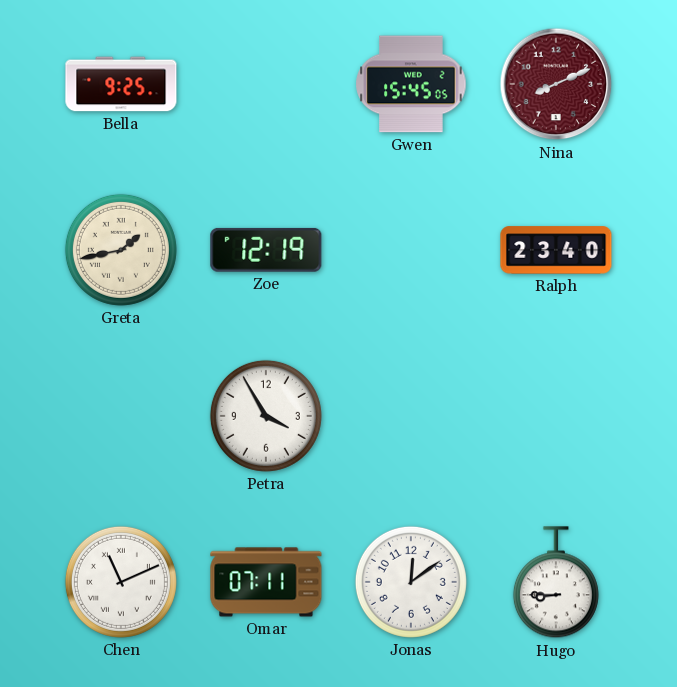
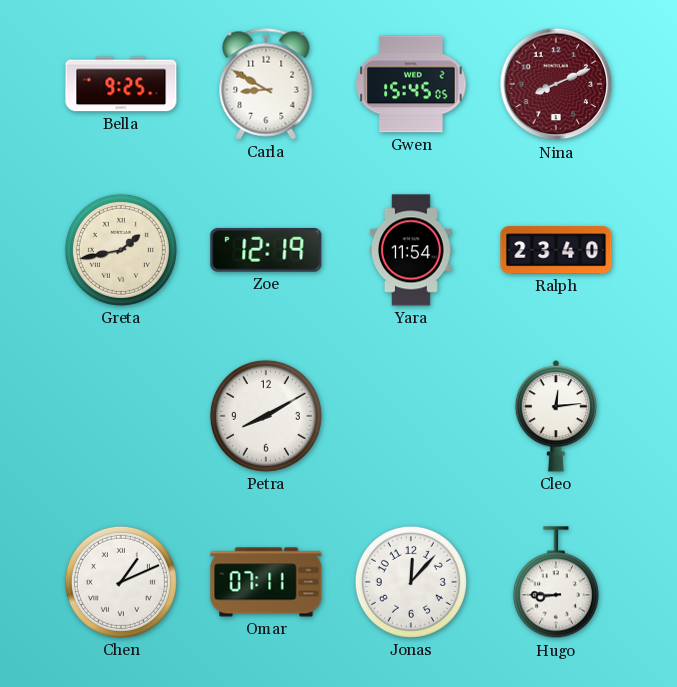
Carla: none -> 8:50 (266, 84)
Yara: none -> 11:54 (411, 250)
Petra: 3:55 -> 8:10 (266, 416)
Cleo: none -> 12:14 (556, 416)
Chen: 11:11 -> 1:11 (121, 582)
Jonas: 12:09 -> 12:07 (411, 582)
